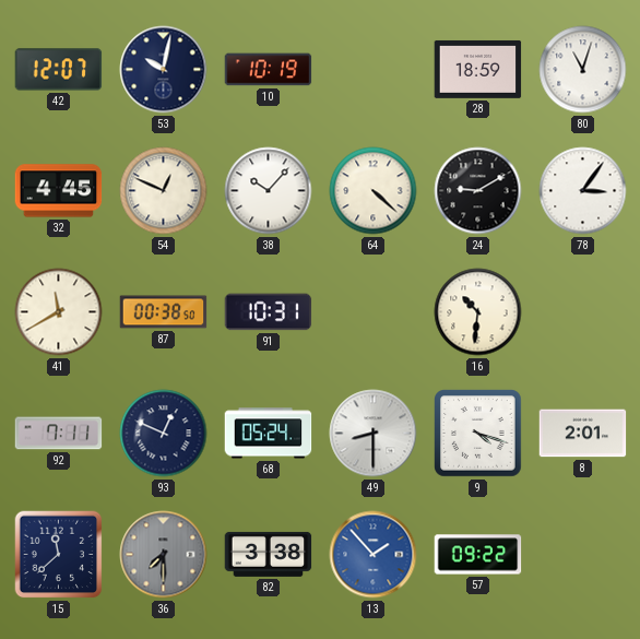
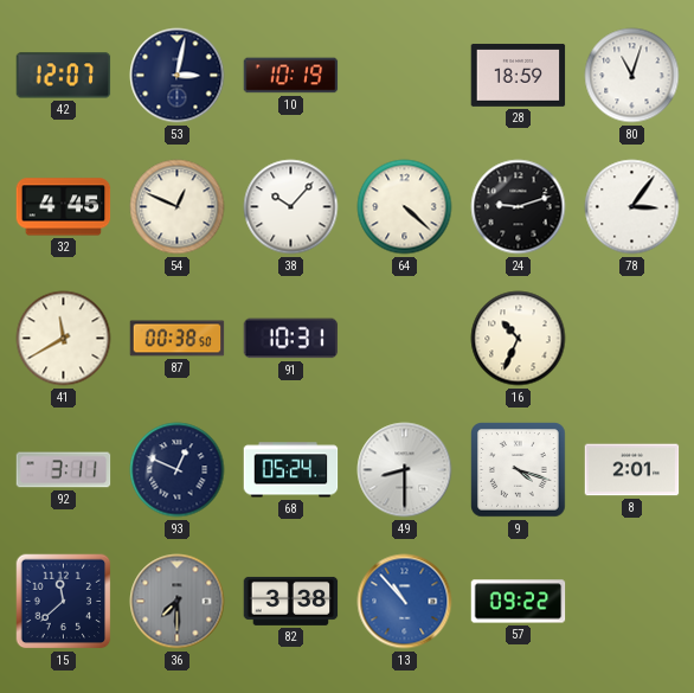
53: 10:02 -> 3:02 (178, 76)
24: 9:10 -> 9:12 (519, 207)
16: 10:31 -> 10:34 (519, 339)
92: 7:11 -> 3:11 (64, 470)
13: 1:53 -> 10:53 (405, 602)
